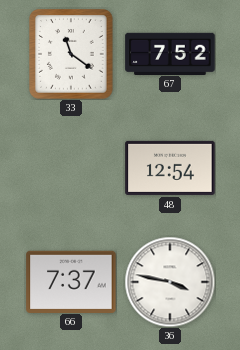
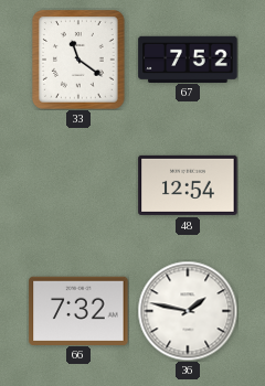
66: 7:37 -> 7:32 (78, 310)
36: 3:47 -> 1:47 (188, 311)
